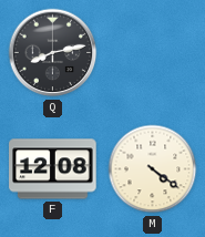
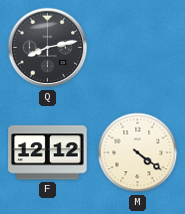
F: 12:08 -> 12:12 (48, 153)
